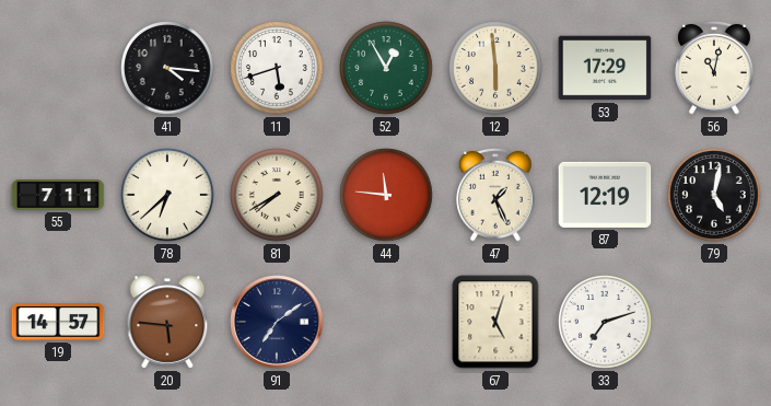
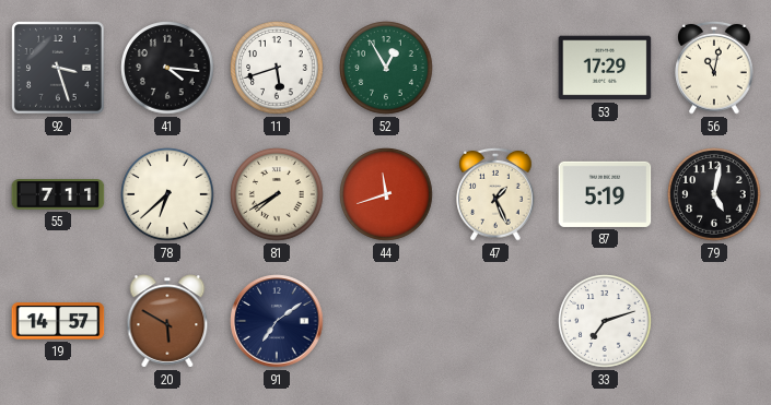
92: none -> 3:27 (59, 69)
12: 5:59 -> none (495, 68)
44: 11:46 -> 11:42 (386, 194)
87: 12:19 -> 5:19 (605, 194)
20: 5:46 -> 5:50 (167, 321)
67: 5:03 -> none (495, 322)
